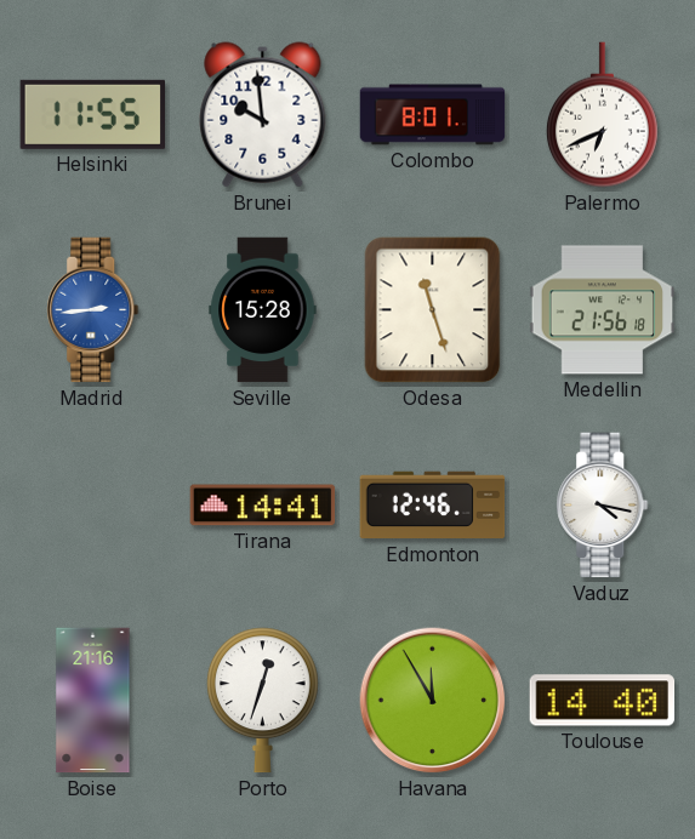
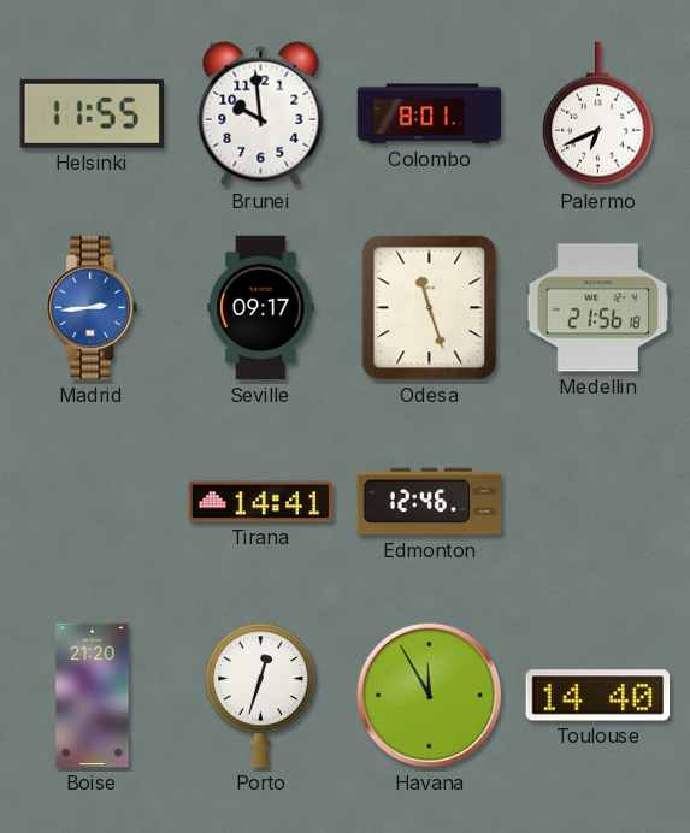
Seville: 15:28 -> 09:17 (261, 308)
Vaduz: 4:17 -> none (603, 506)
Boise: 21:16 -> 21:20 (93, 696)
